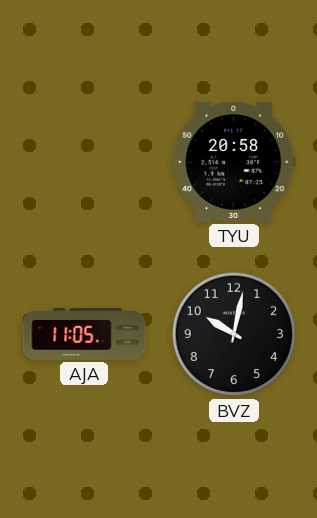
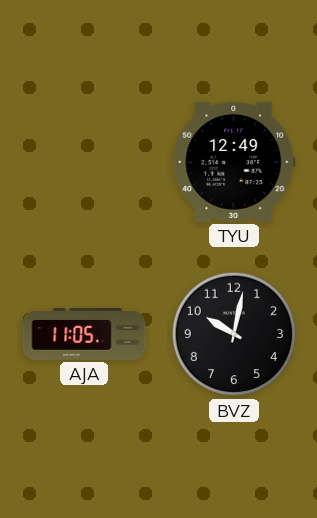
TYU: 20:58 -> 12:49 (234, 162)
